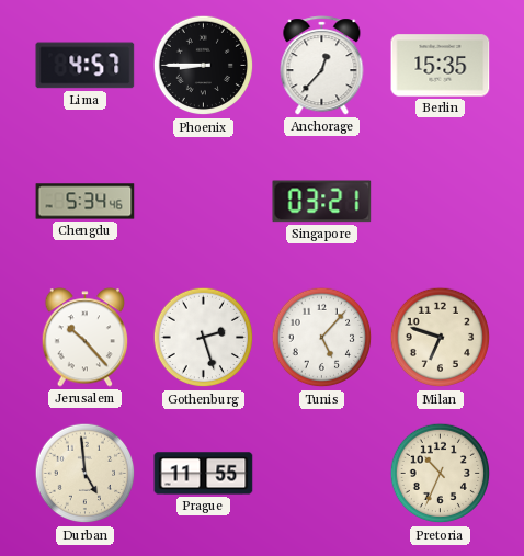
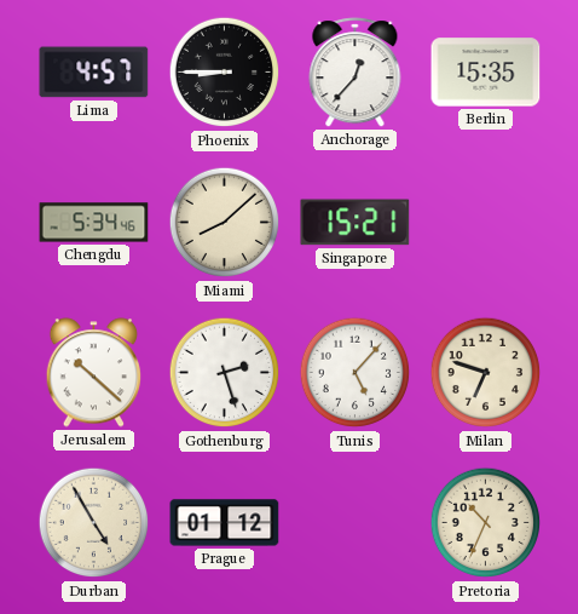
Miami: none -> 8:08 (225, 223)
Singapore: 03:21 -> 15:21 (356, 223)
Jerusalem: 10:23 -> 10:22 (94, 373)
Durban: 4:59 -> 4:55 (94, 523)
Prague: 11:55 -> 01:12 (225, 523)
